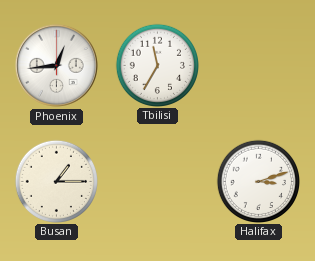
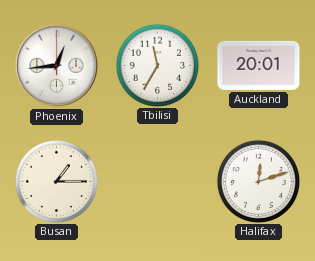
Auckland: none -> 20:01 (259, 65)
Halifax: 3:12 -> 12:12 (258, 181)
